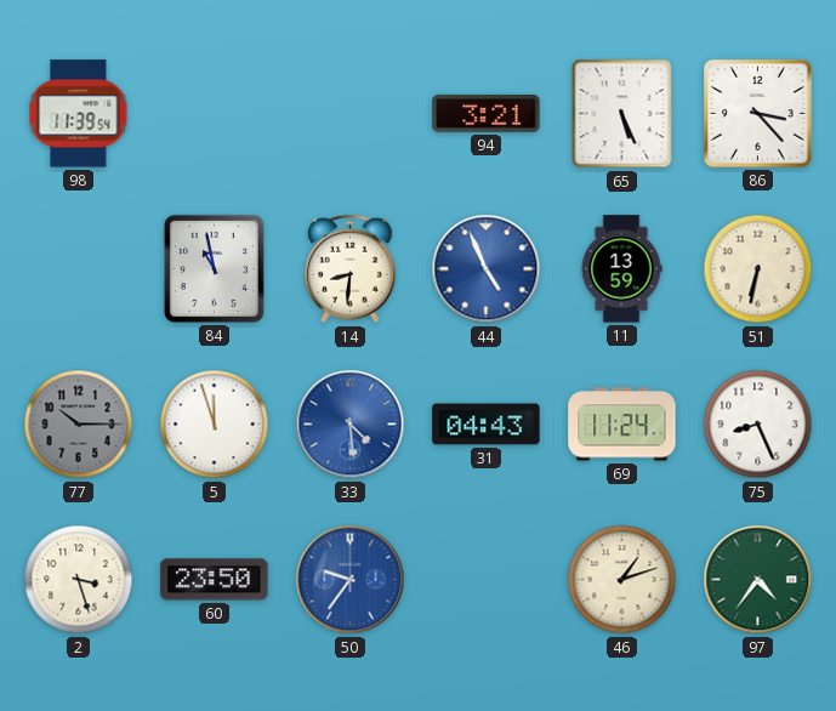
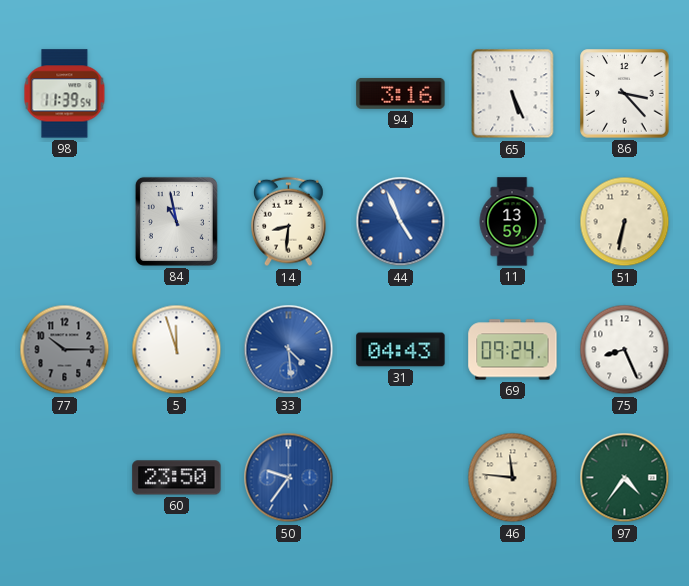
94: 3:21 -> 3:16 (401, 94)
69: 11:24 -> 09:24 (513, 350)
2: 3:27 -> none (79, 580)
46: 1:12 -> 11:46 (513, 478)
